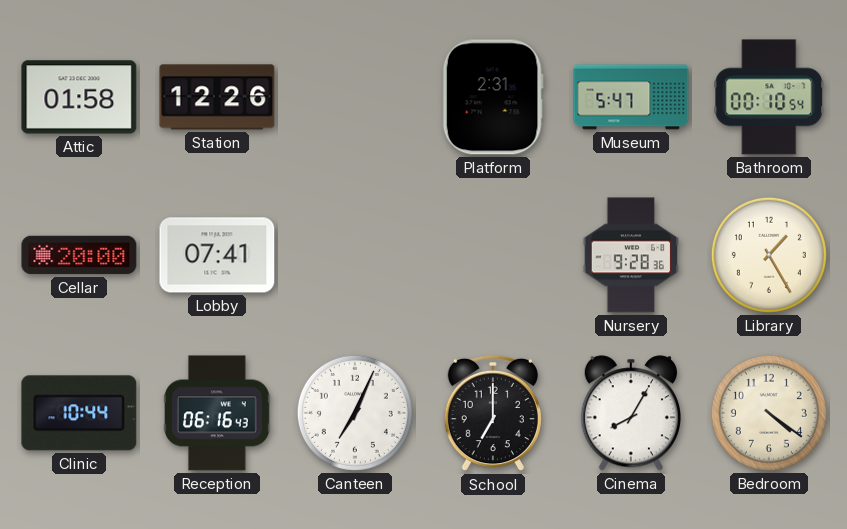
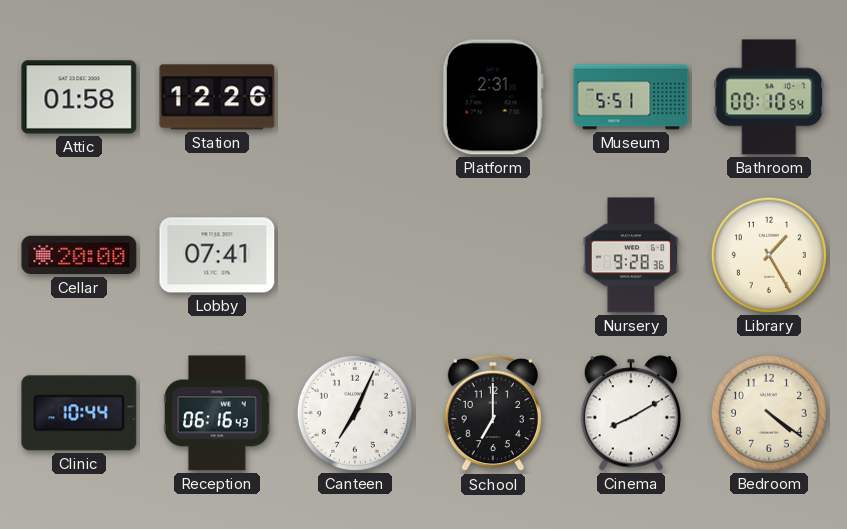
Museum: 5:47 -> 5:51 (631, 97)
Cinema: 8:05 -> 8:10 (631, 413)
